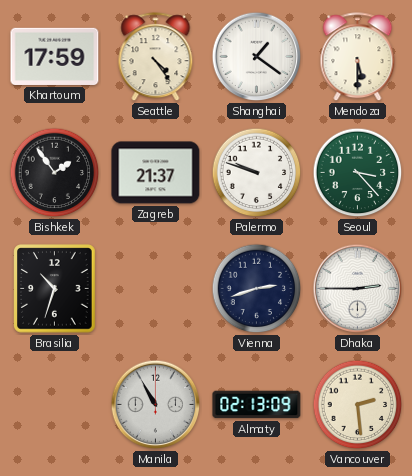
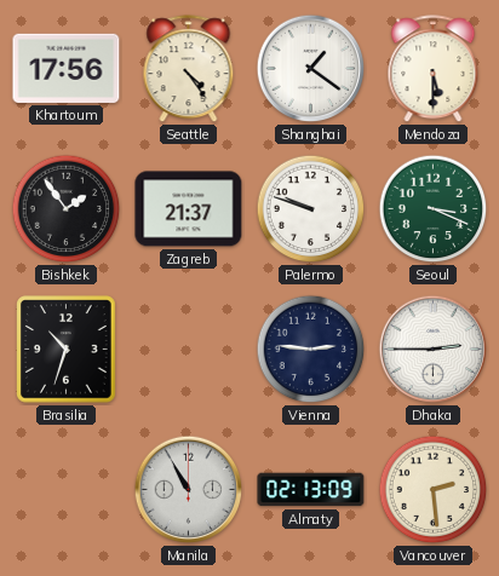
Khartoum: 17:59 -> 17:56 (67, 68)
Seoul: 3:23 -> 3:19 (434, 209)
Vienna: 2:42 -> 2:46 (311, 350)
